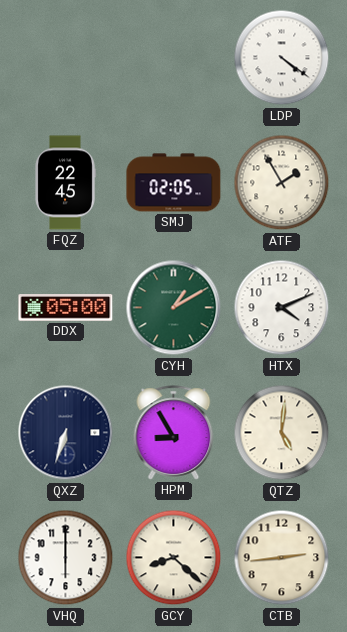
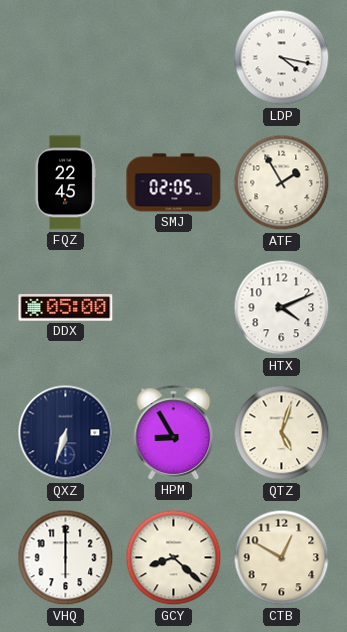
LDP: 4:21 -> 4:17 (282, 58)
CYH: 1:10 -> none (174, 308)
QTZ: 5:01 -> 5:03 (282, 433)
CTB: 2:44 -> 12:50 (282, 558)
